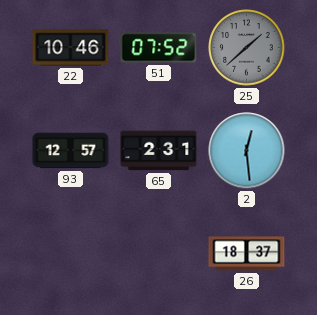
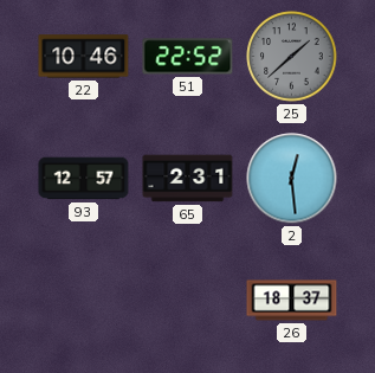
51: 07:52 -> 22:52 (188, 57)
